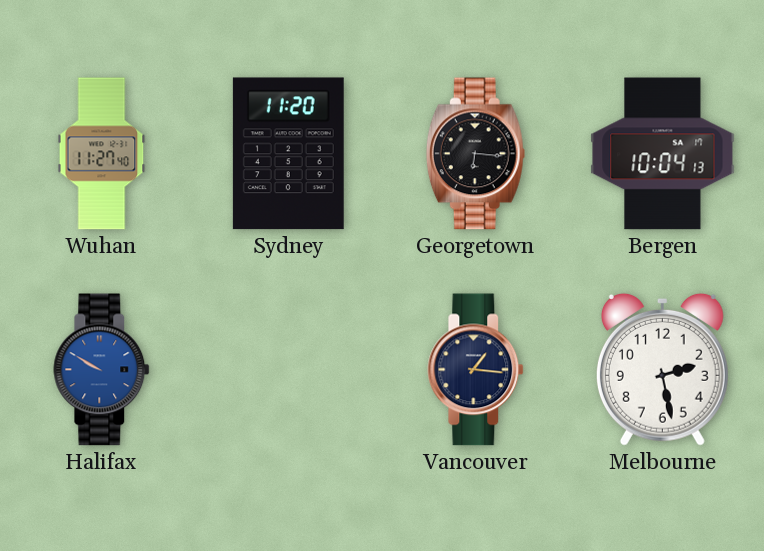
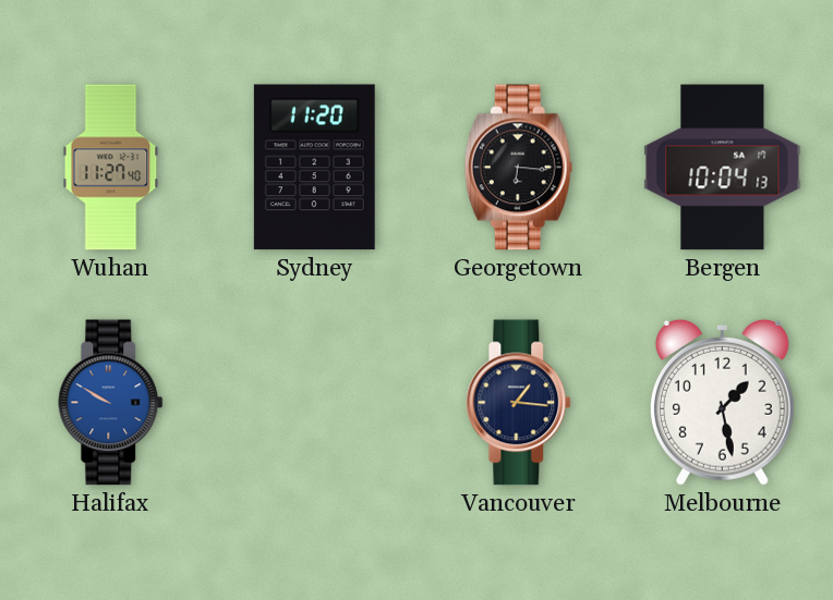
Melbourne: 2:28 -> 1:28 (722, 402)
